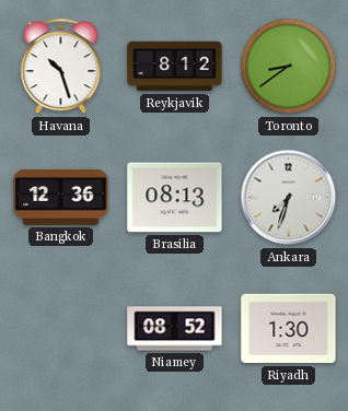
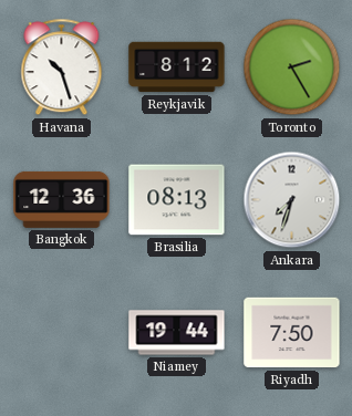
Toronto: 8:39 -> 2:25 (292, 67)
Niamey: 08:52 -> 19:44 (177, 333)
Riyadh: 1:30 -> 7:50 (292, 333)
